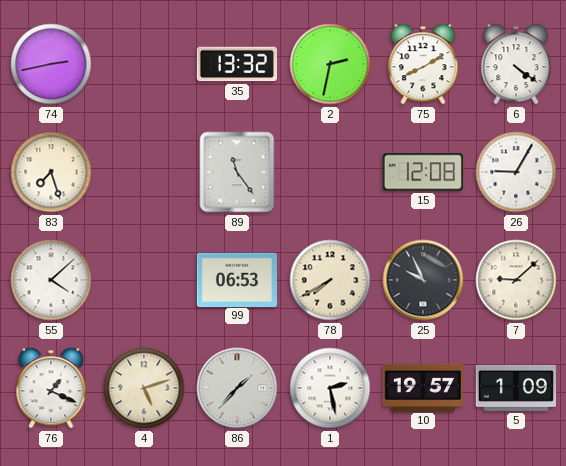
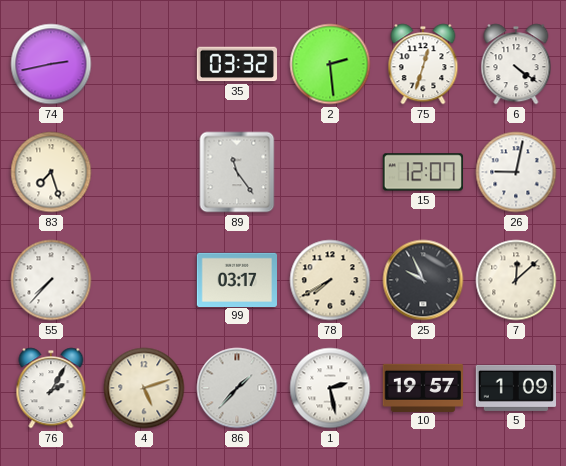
35: 13:32 -> 03:32 (236, 64)
2: 2:32 -> 2:29 (330, 64)
75: 8:10 -> 12:33 (423, 64)
15: 12:08 -> 12:07 (423, 172)
26: 9:05 -> 9:02 (516, 172)
55: 4:08 -> 7:37 (51, 280)
99: 06:53 -> 03:17 (236, 279)
7: 9:08 -> 12:08 (516, 280)
76: 1:19 -> 2:05 (51, 388)
